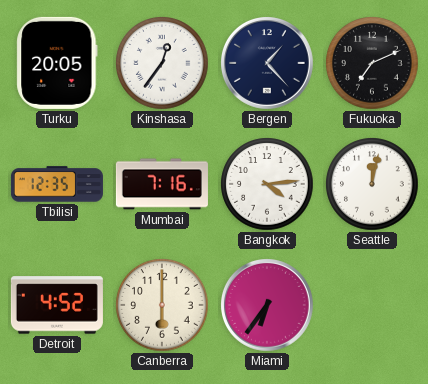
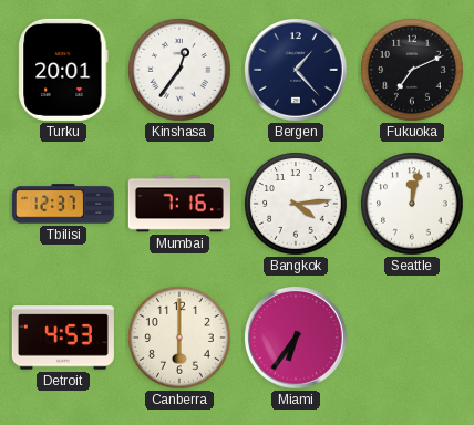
Turku: 20:05 -> 20:01 (63, 70)
Tbilisi: 12:35 -> 12:37 (63, 204)
Detroit: 4:52 -> 4:53 (63, 338)
